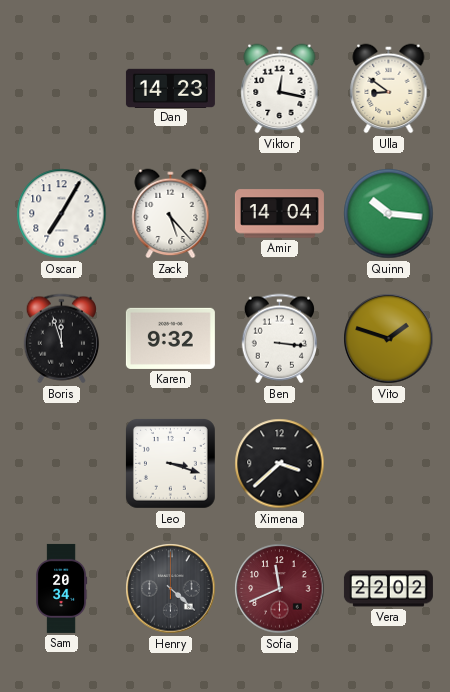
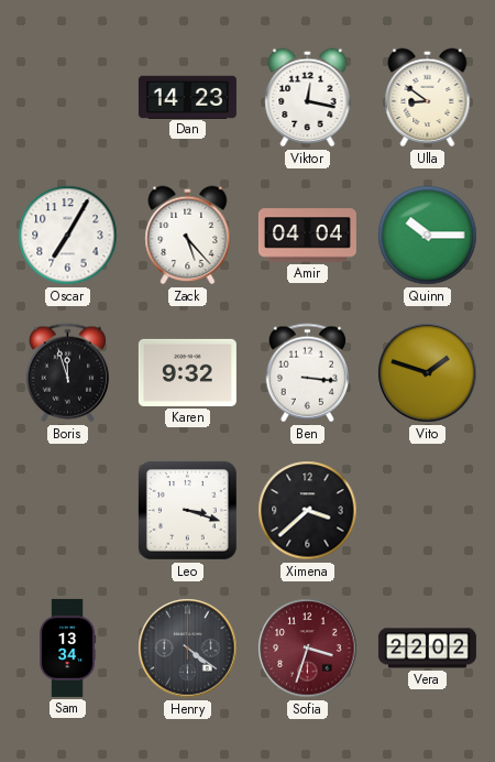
Amir: 14:04 -> 04:04 (307, 236)
Quinn: 10:16 -> 10:15 (428, 236)
Sam: 20:34 -> 13:34 (68, 647)
Henry: 4:22 -> 4:21 (188, 649)
Sofia: 11:41 -> 3:33 (308, 649)
